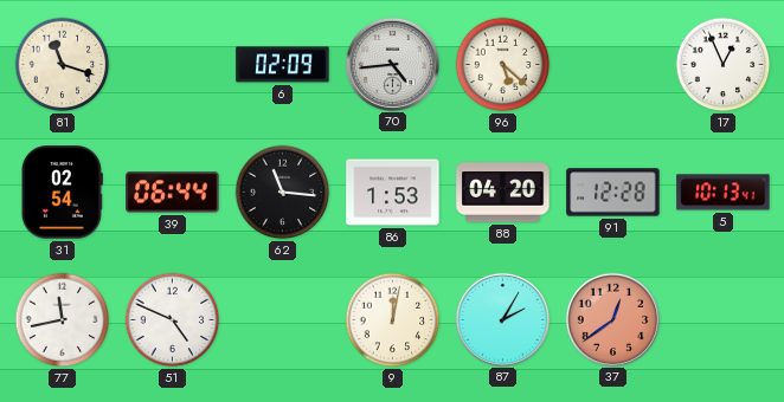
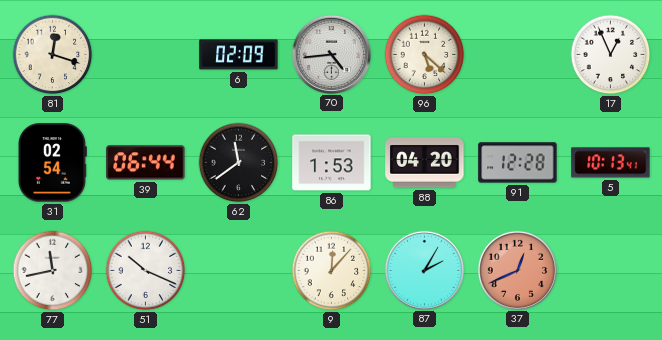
81: 11:18 -> 12:18 (53, 55)
62: 11:16 -> 11:39 (239, 163)
51: 4:49 -> 10:19 (146, 271)
9: 12:02 -> 12:07 (332, 271)
37: 12:39 -> 12:41 (517, 270)
